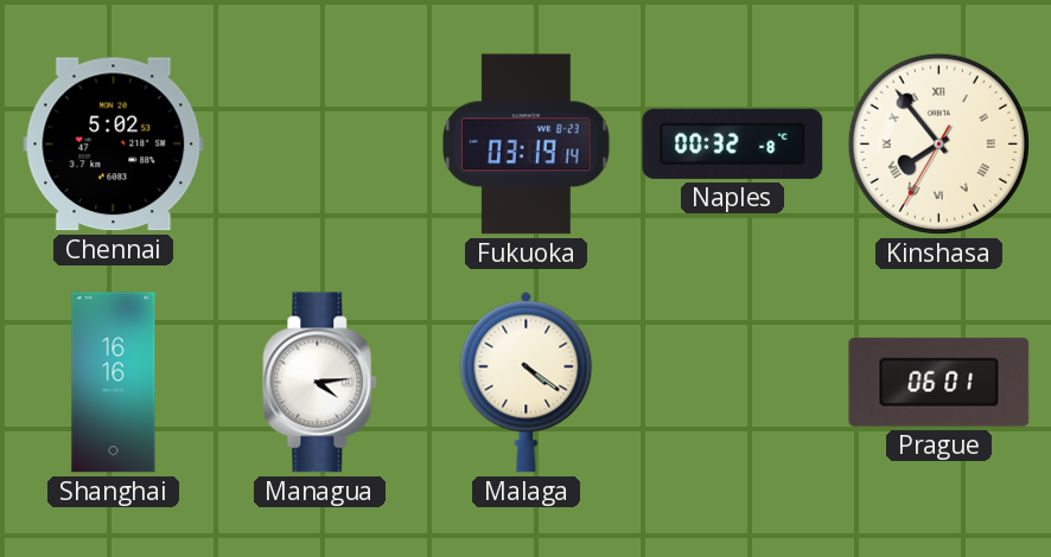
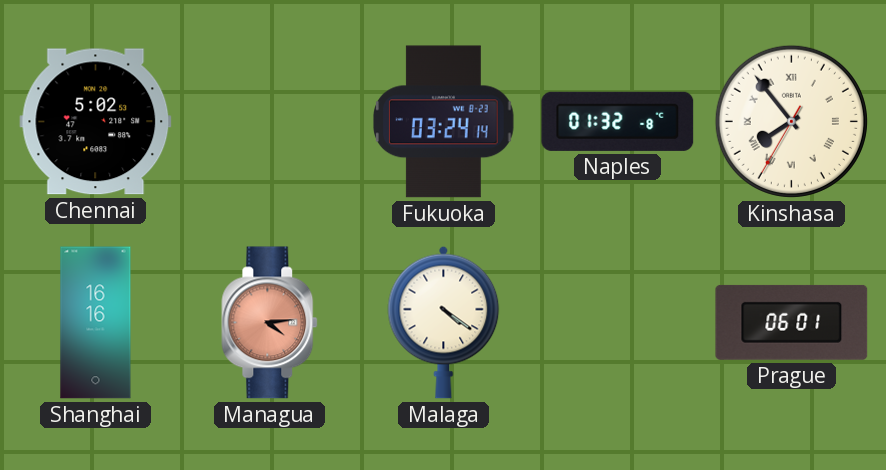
Fukuoka: 03:19 -> 03:24 (444, 122)
Naples: 00:32 -> 01:32 (618, 121)
Managua dial: white -> salmon (270, 323)
